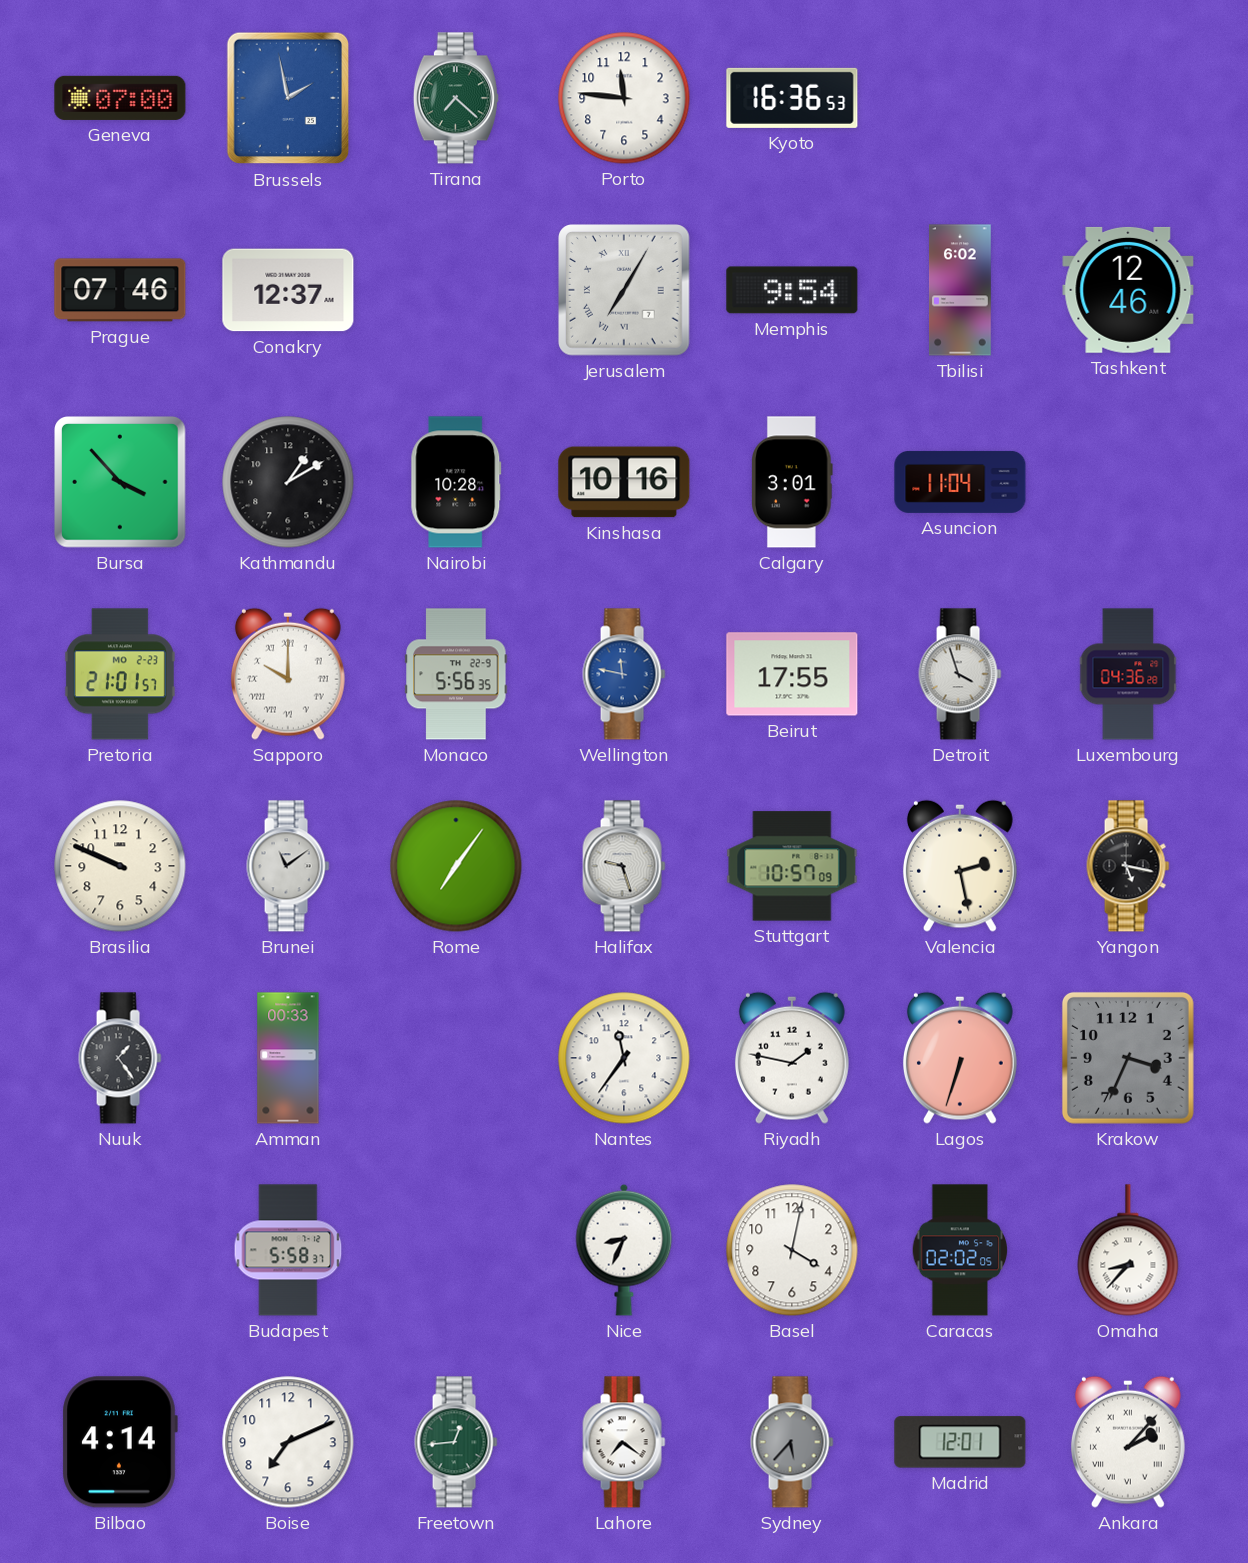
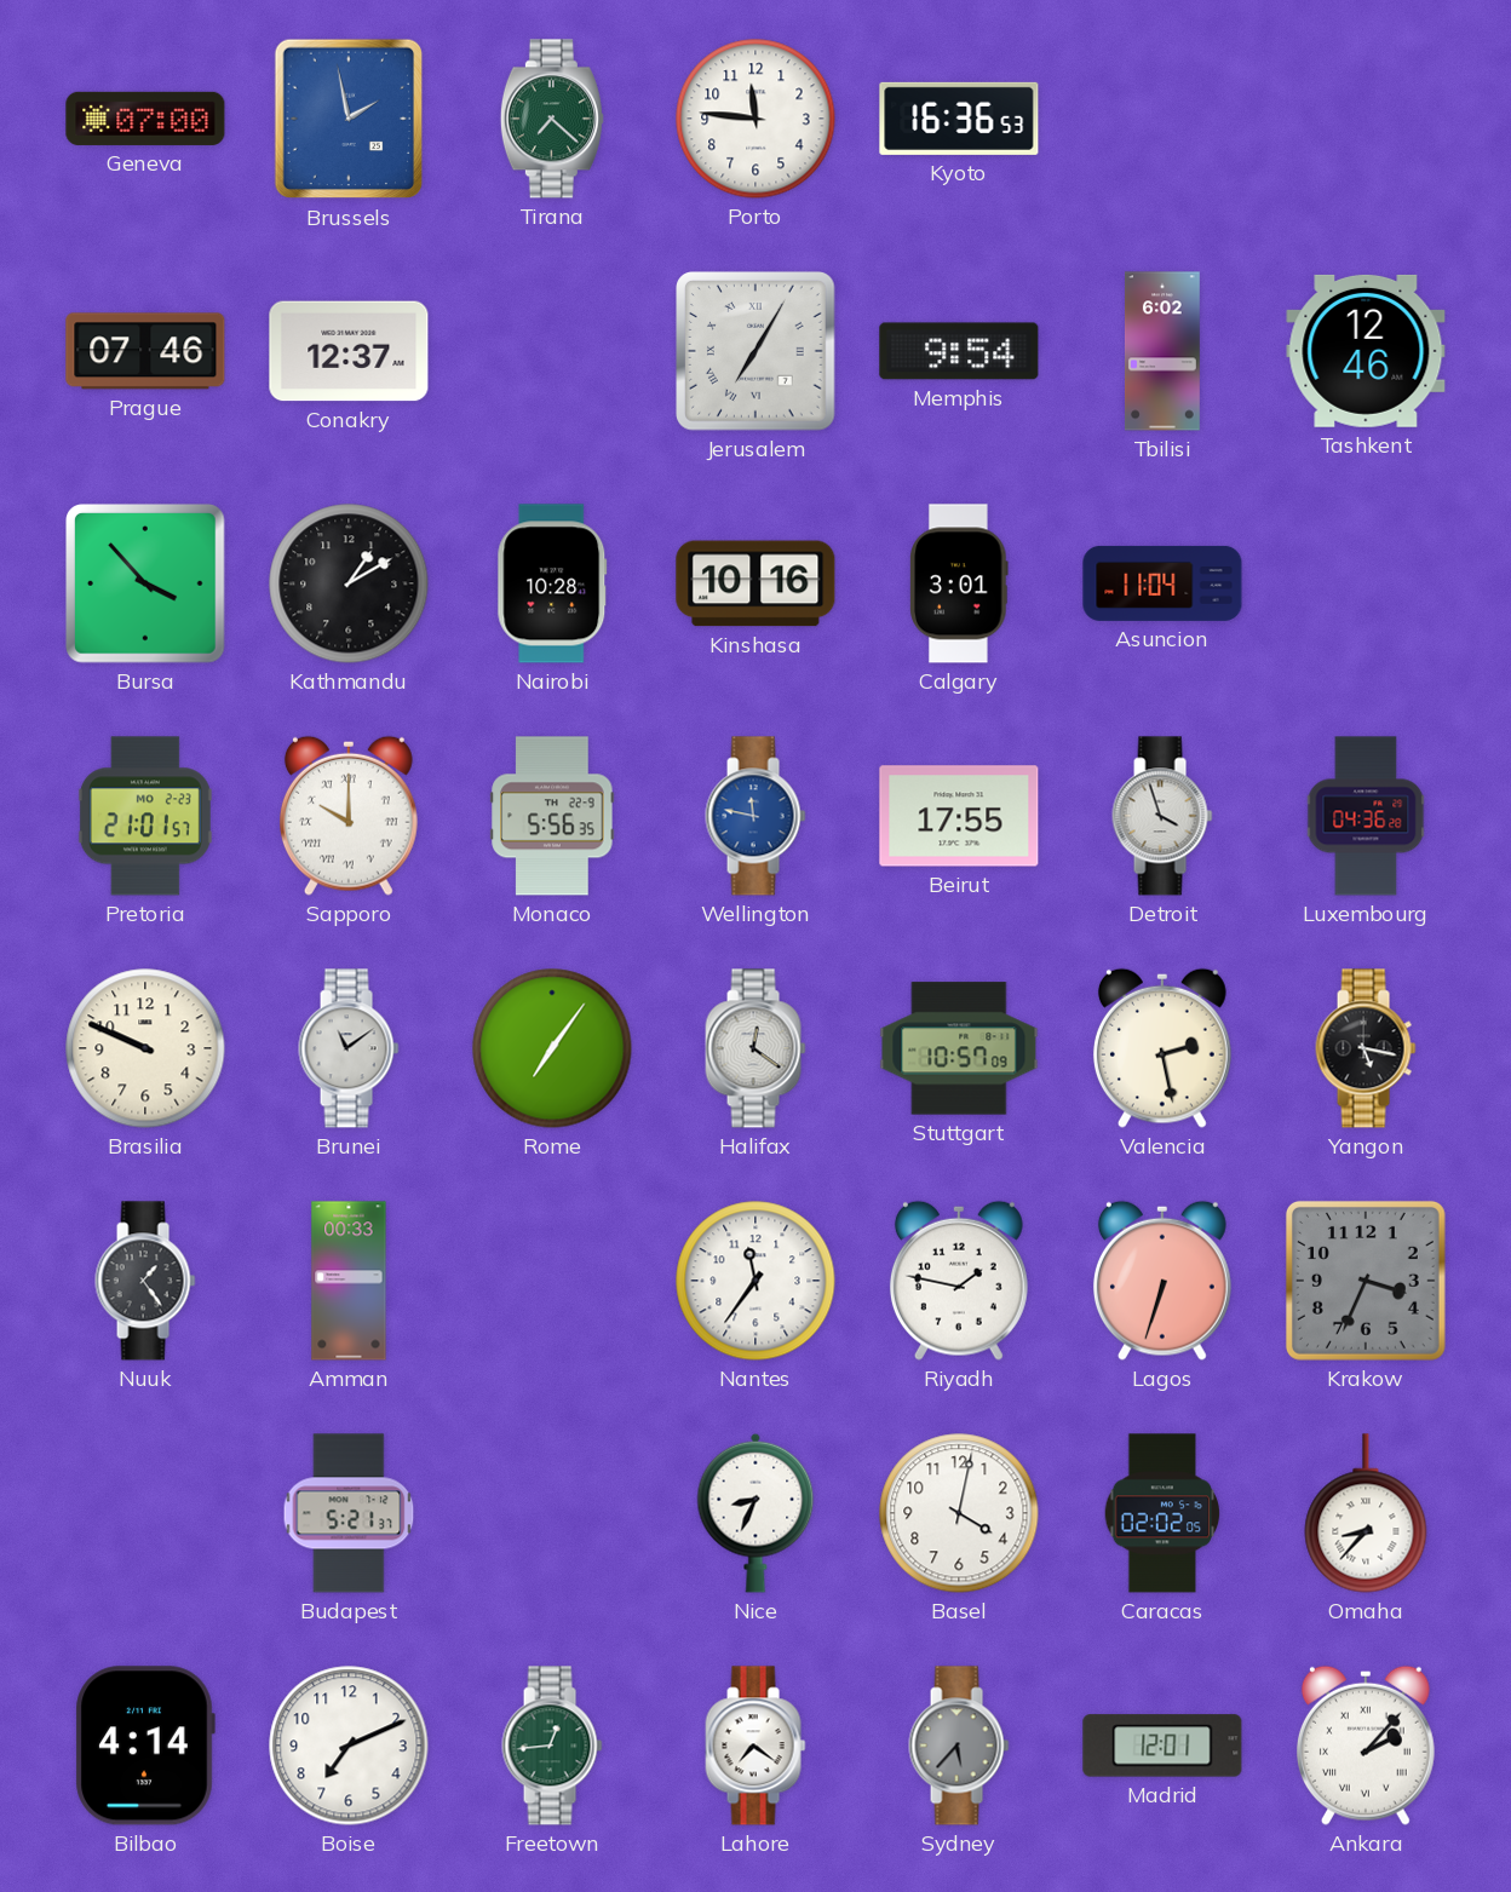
Halifax: 9:27 -> 12:21 (755, 1048)
Budapest: 5:58 -> 5:21 (349, 1513)
